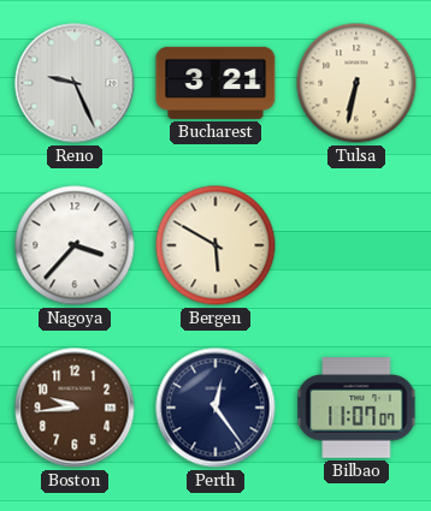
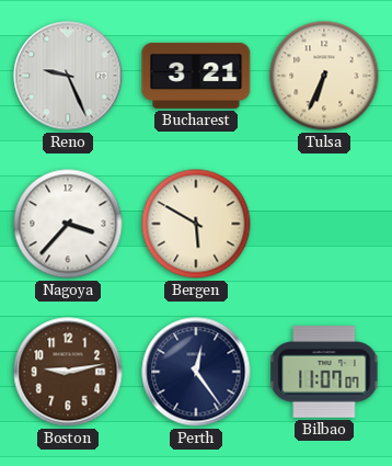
Tulsa: 6:32 -> 6:34 (324, 76)
Boston: 9:44 -> 9:13 (68, 372)
